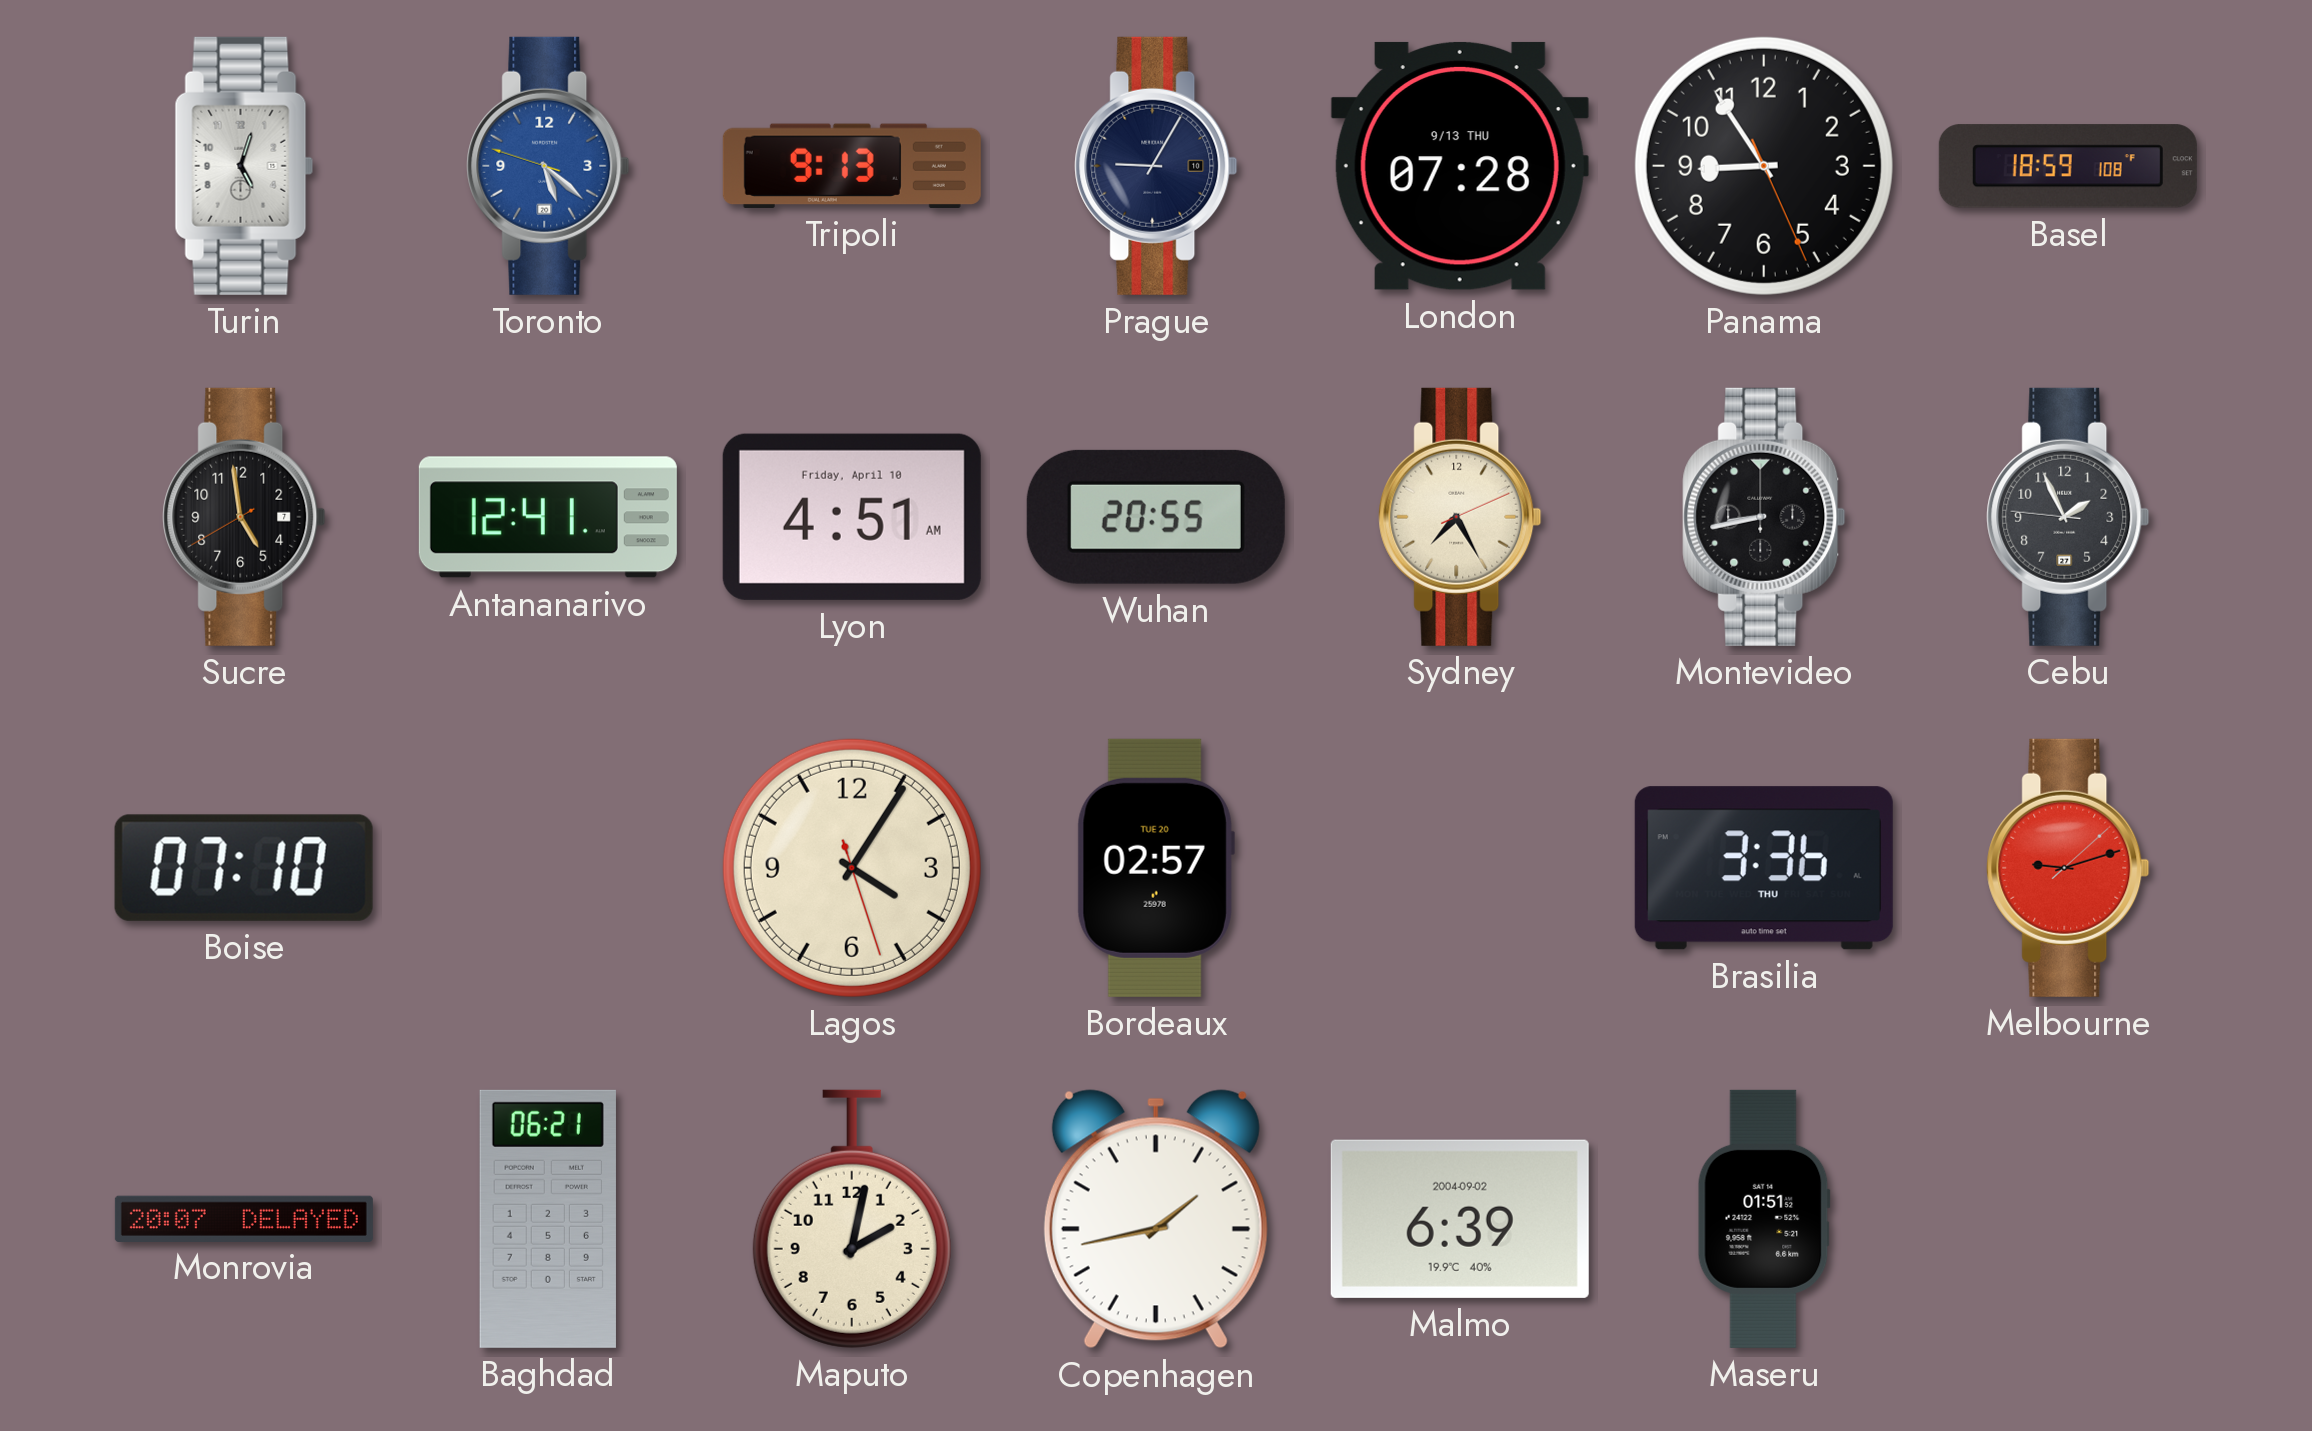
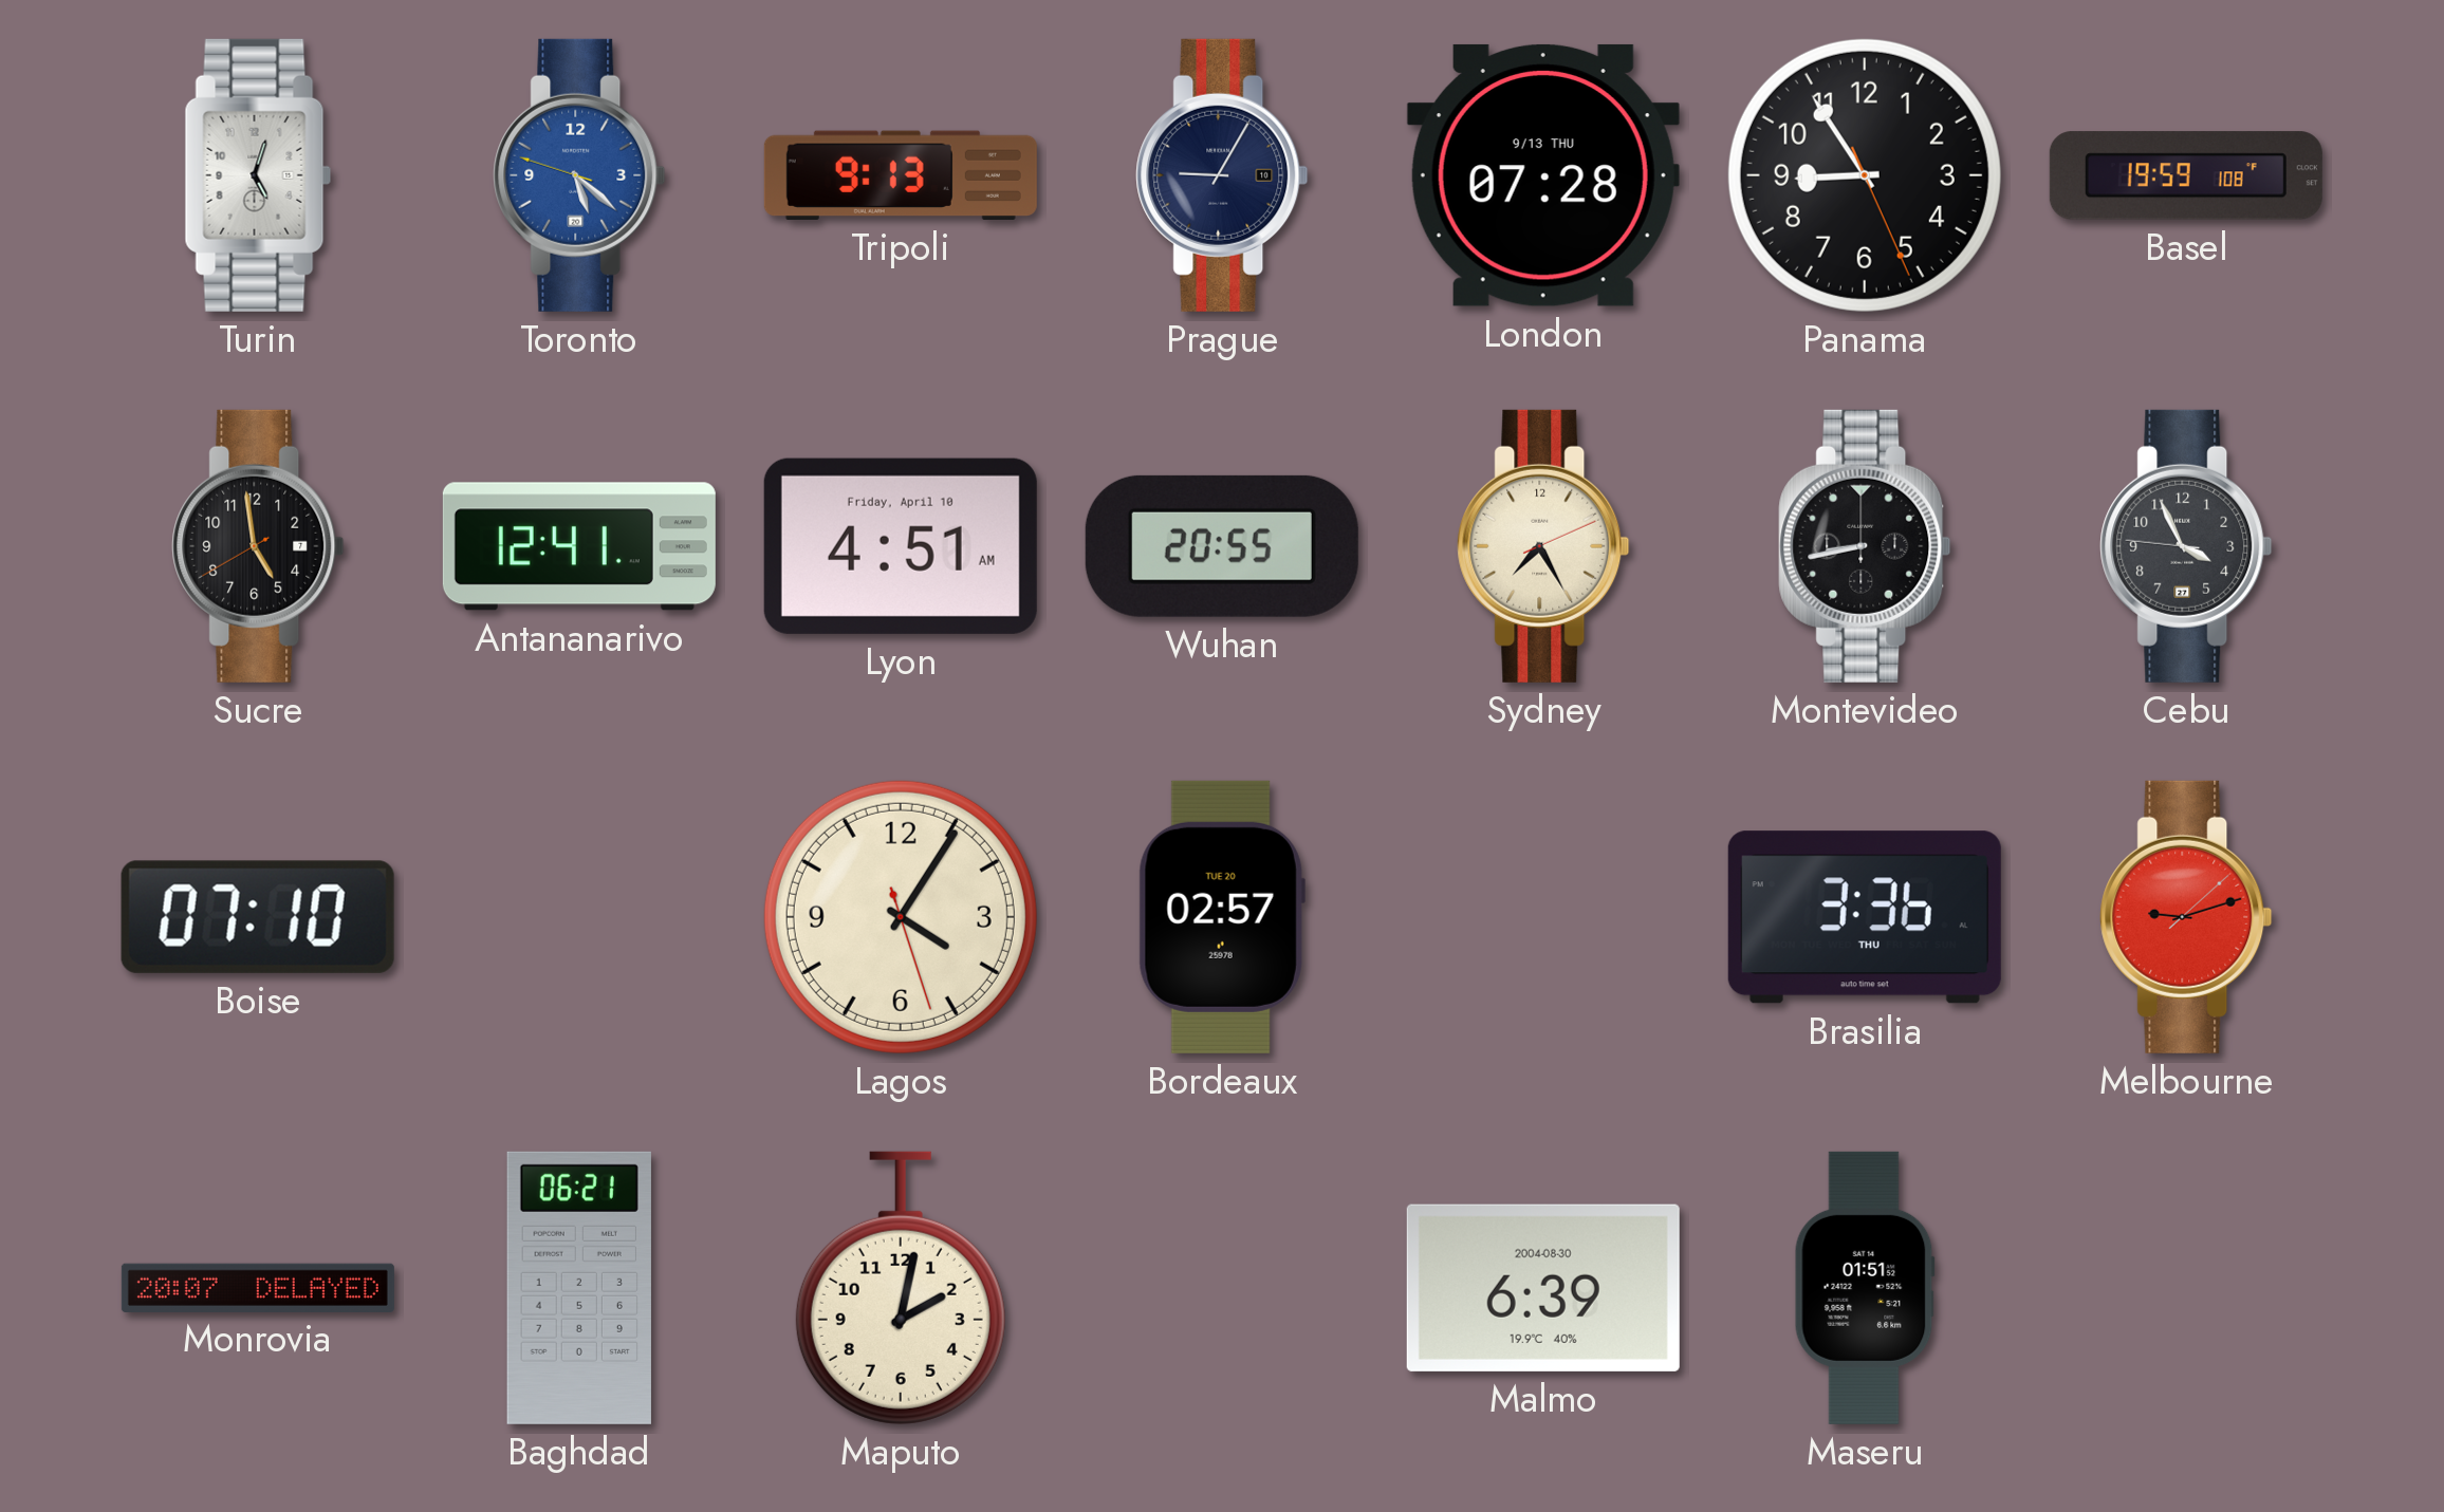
Basel: 18:59 -> 19:59 (2186, 175)
Cebu: 1:55 -> 3:55 (2186, 546)
Copenhagen: 1:43 -> none (1156, 1219)
Malmo date: 2004-09-02 -> 2004-08-30 (1543, 1288)
